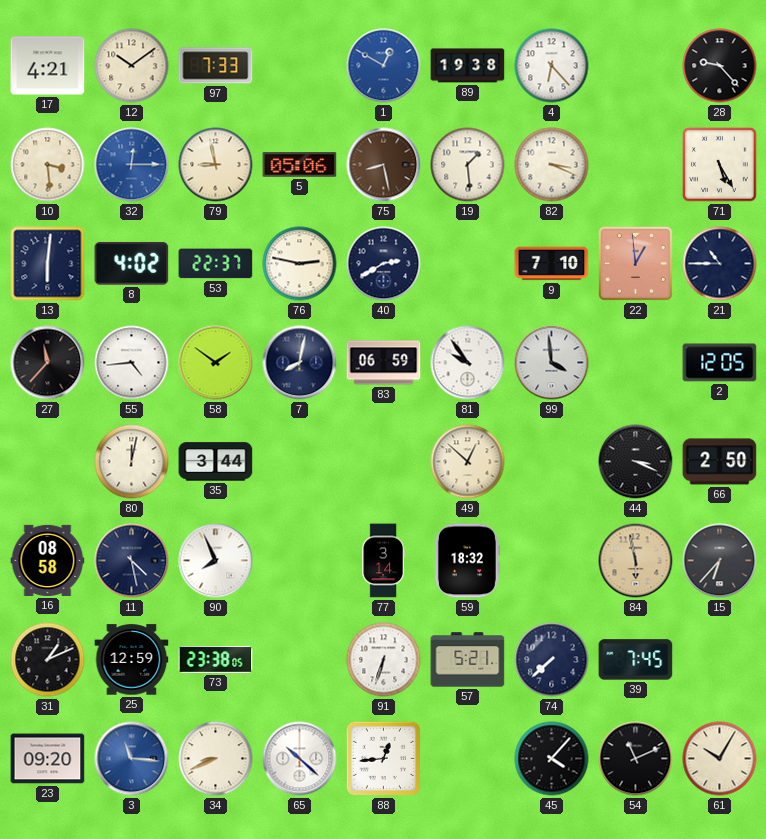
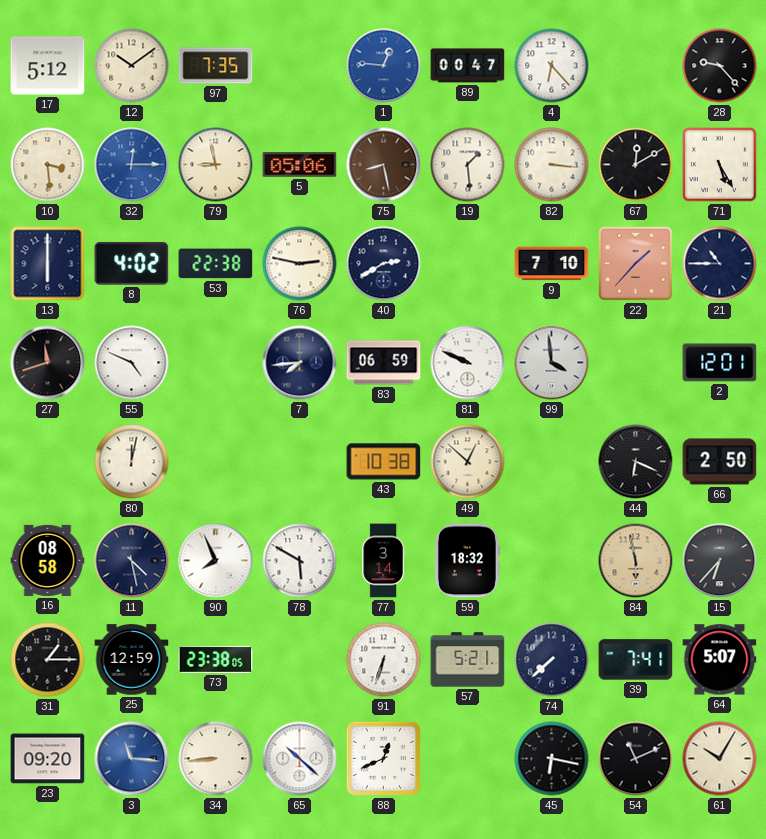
17: 4:21 -> 5:12 (48, 66)
97: 7:33 -> 7:35 (216, 66)
1: 12:50 -> 12:46 (384, 66)
89: 19:38 -> 00:47 (468, 66)
82: 3:19 -> 3:16 (552, 165)
67: none -> 12:10 (636, 165)
13: 6:01 -> 6:00 (48, 264)
53: 22:37 -> 22:38 (216, 264)
22: 12:59 -> 1:37 (636, 264)
27: 11:37 -> 11:42 (48, 363)
55: 4:44 -> 4:49 (132, 363)
58: 1:51 -> none (216, 363)
7: 8:02 -> 7:44 (300, 363)
81: 9:54 -> 9:49 (468, 363)
2: 12:05 -> 12:01 (720, 363)
35: 3:44 -> none (216, 462)
43: none -> 10:38 (384, 462)
44: 3:19 -> 6:19 (636, 462)
78: none -> 5:50 (300, 561)
31: 1:11 -> 1:15 (48, 660)
39: 7:45 -> 7:41 (636, 660)
64: none -> 5:07 (720, 660)
34: 8:41 -> 8:44 (216, 759)
88: 12:44 -> 12:41 (383, 758)
45: 4:07 -> 6:17 (552, 759)
